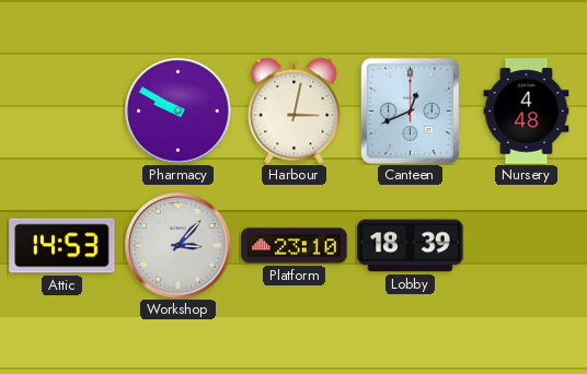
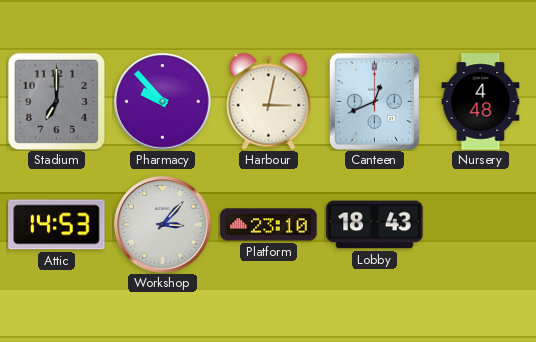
Stadium: none -> 7:00 (56, 101)
Pharmacy: 9:50 -> 9:53 (163, 102)
Lobby: 18:39 -> 18:43 (375, 225)
